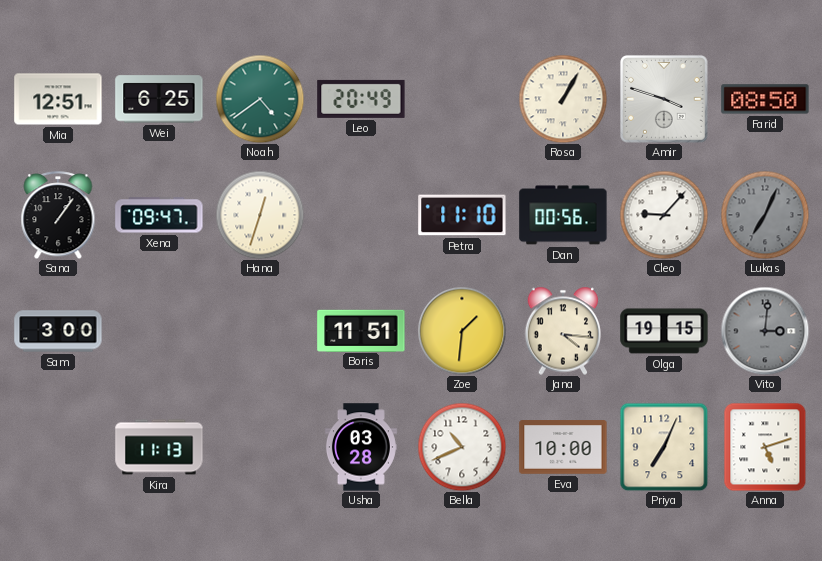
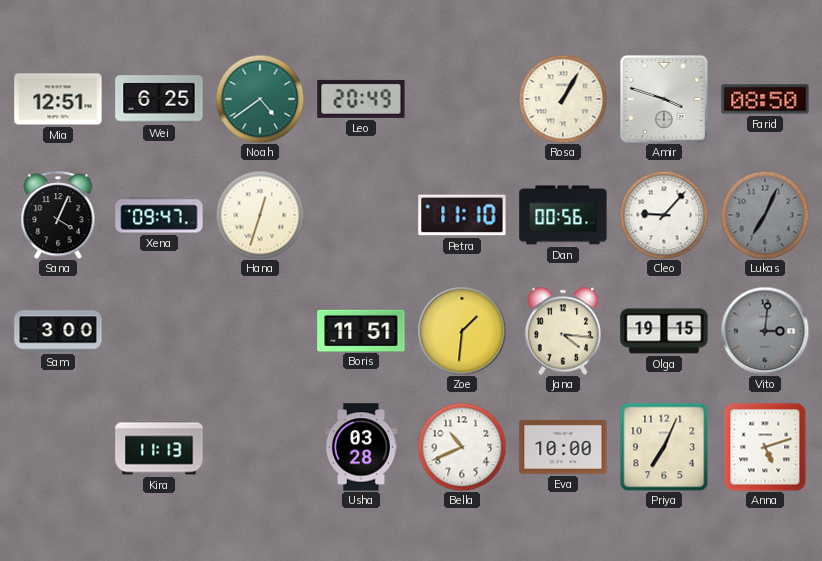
Sana: 1:06 -> 4:04 (58, 215)
